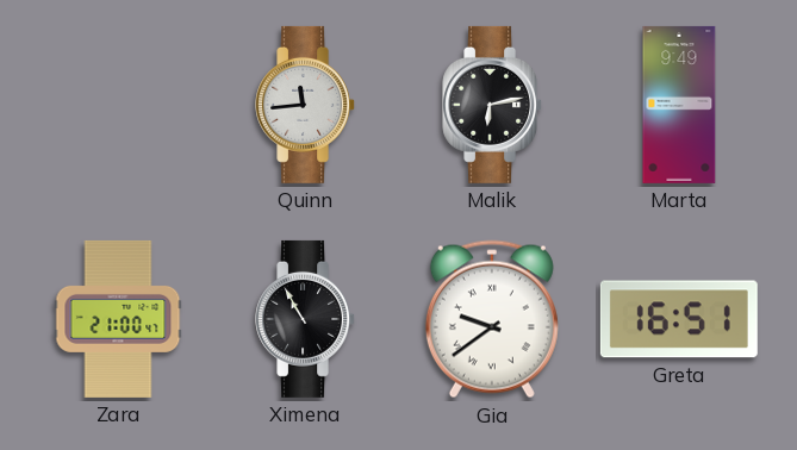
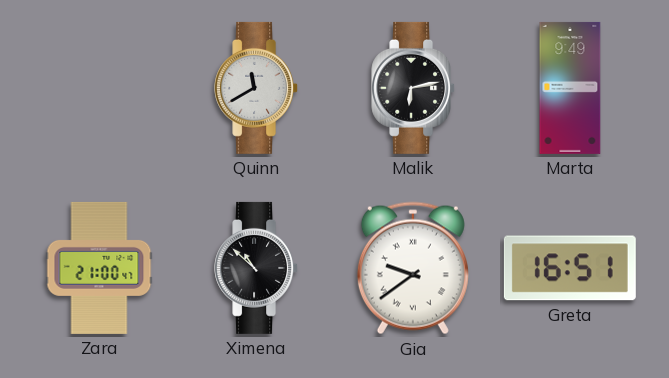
Quinn: 11:44 -> 11:40 (257, 88)
Ximena: 10:55 -> 10:52 (257, 268)
